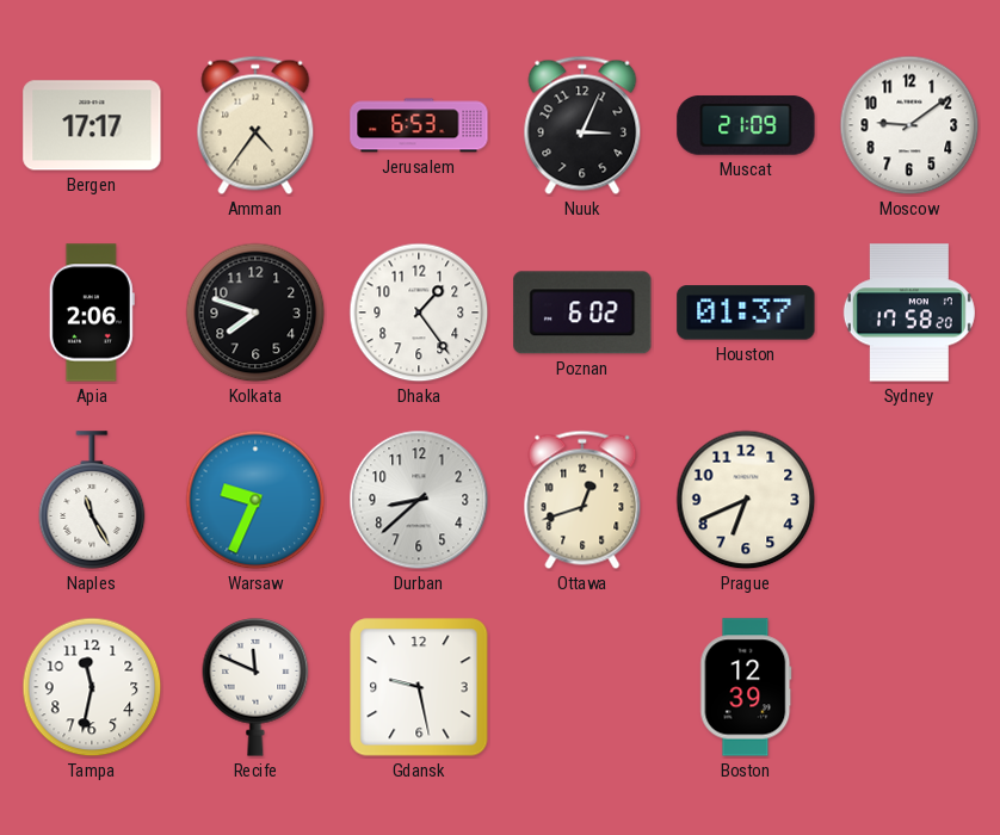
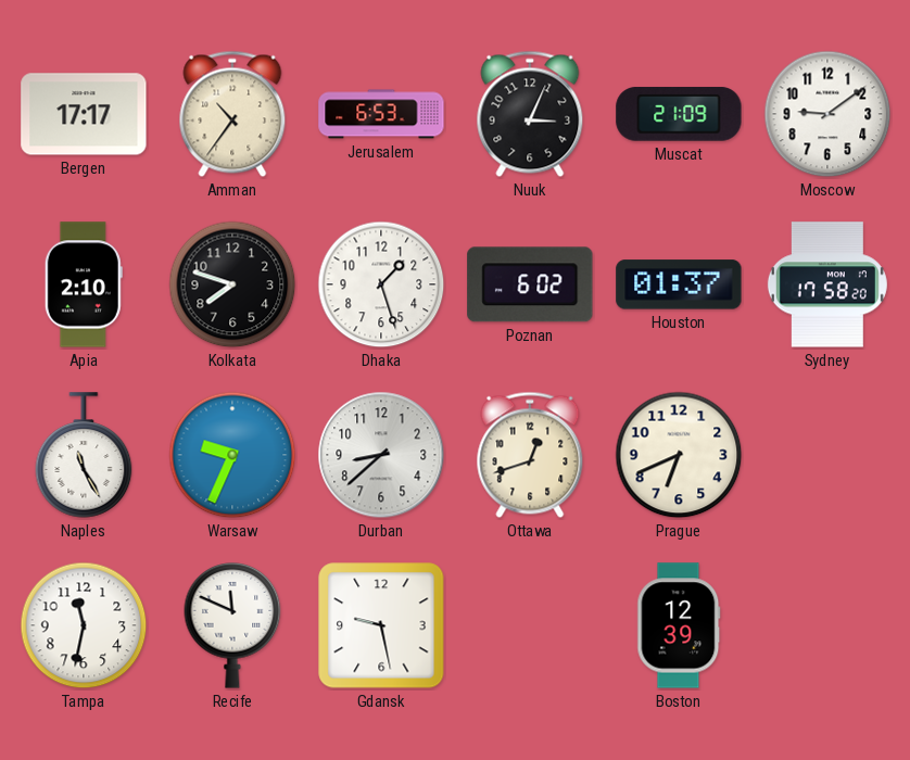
Amman: 4:36 -> 10:36 (232, 114)
Apia: 2:06 -> 2:10 (84, 284)
Dhaka: 1:24 -> 1:27 (381, 284)
